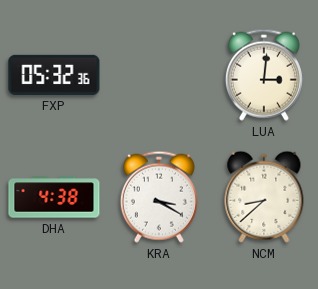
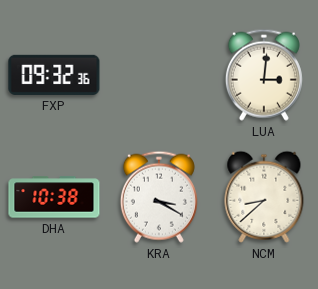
FXP: 05:32 -> 09:32 (54, 75)
DHA: 4:38 -> 10:38 (54, 197)
